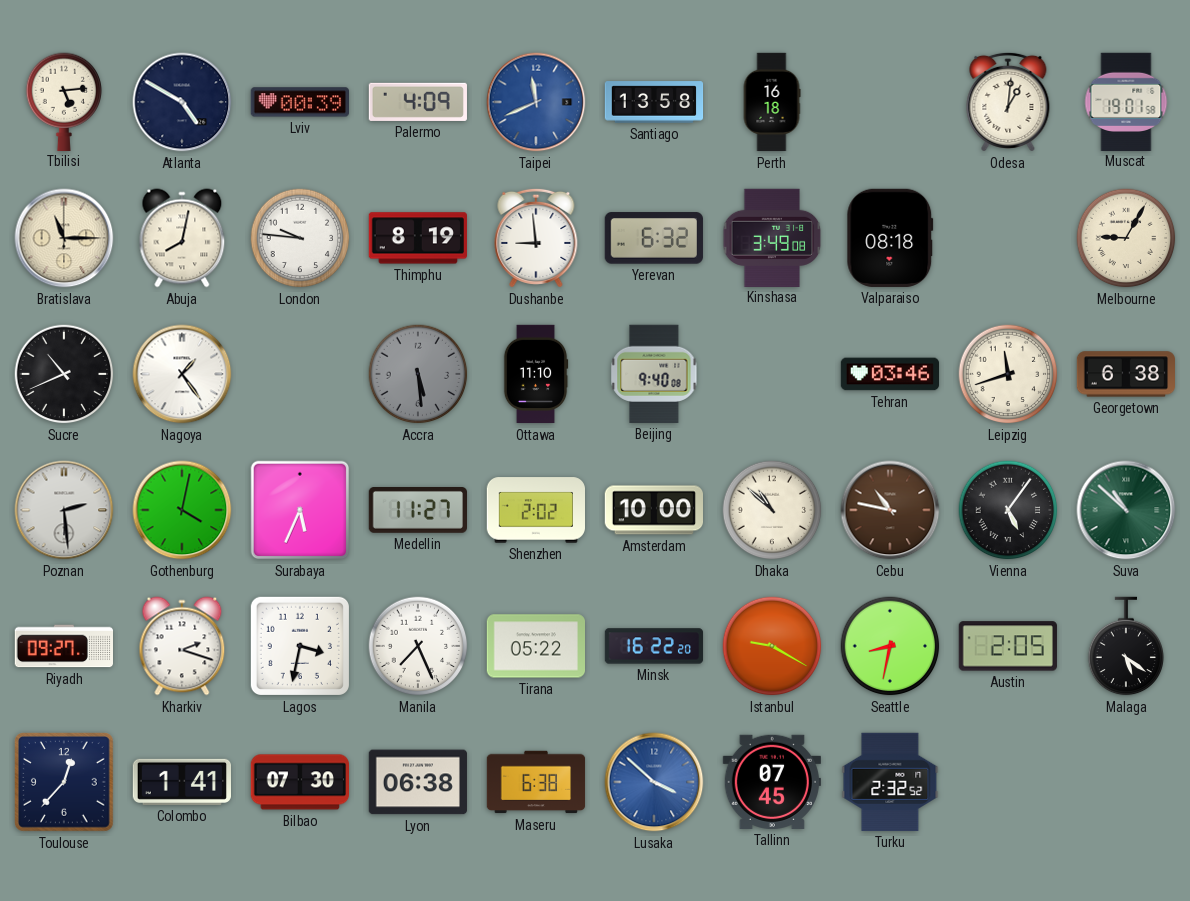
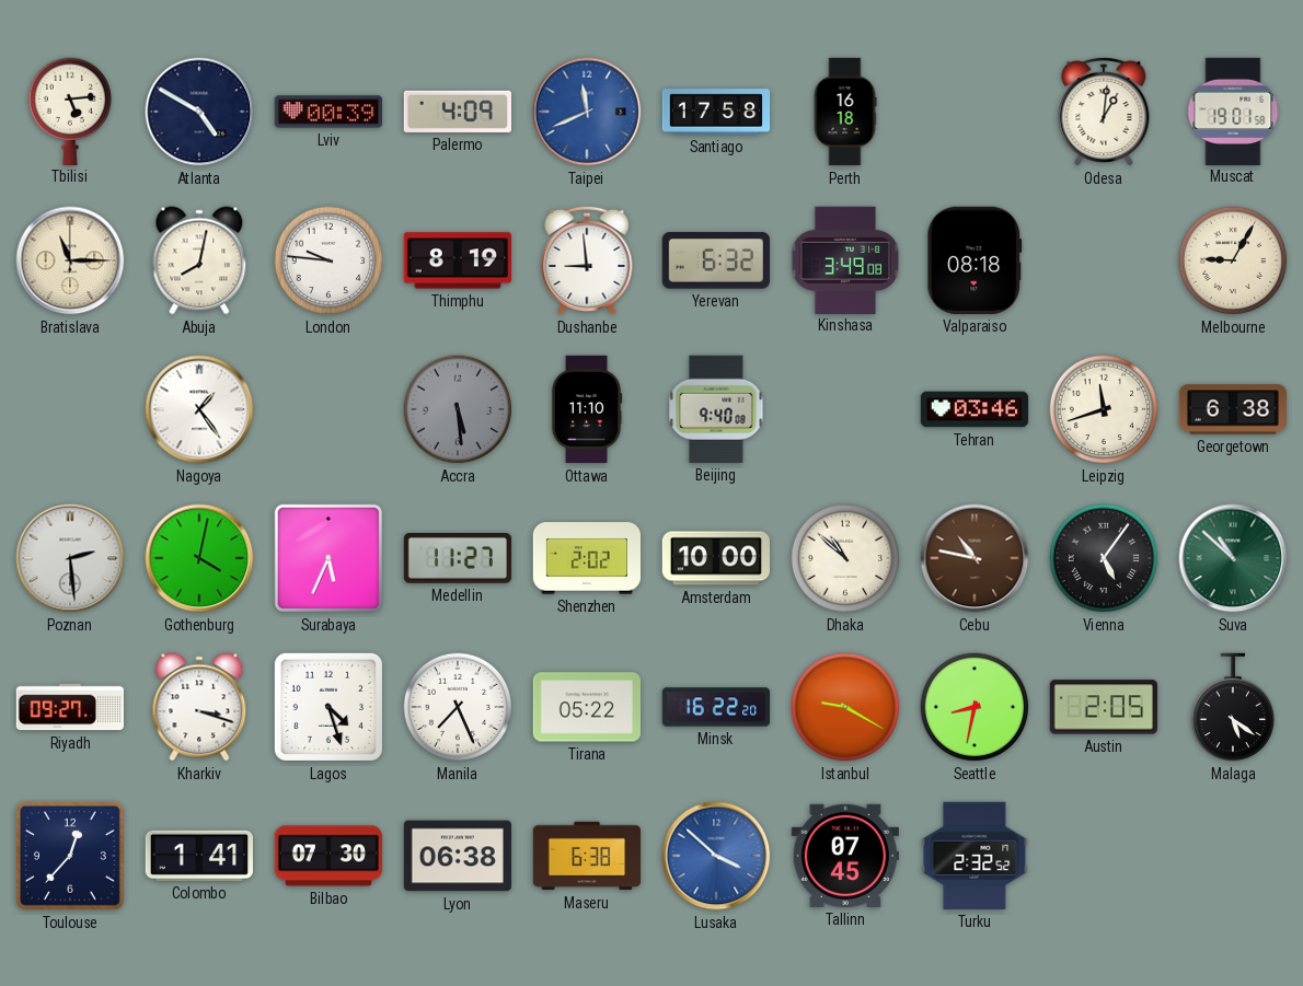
Santiago: 13:58 -> 17:58 (716, 112)
Sucre: 10:41 -> none (64, 374)
Kharkiv: 2:18 -> 3:18 (199, 707)
Lagos: 3:32 -> 4:27 (328, 707)
